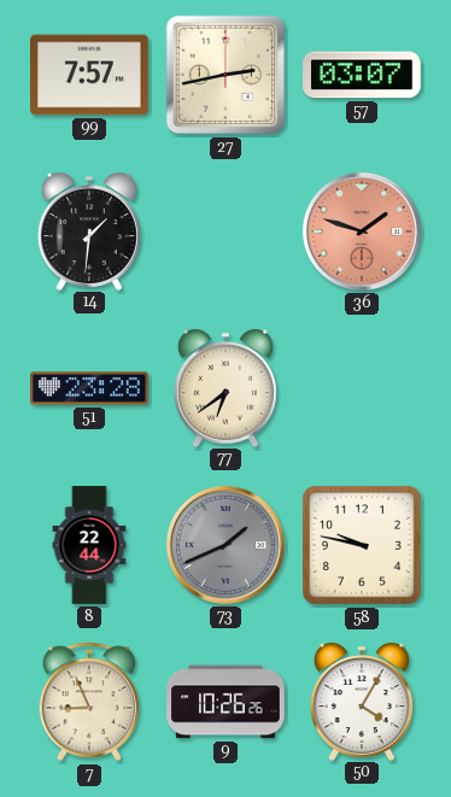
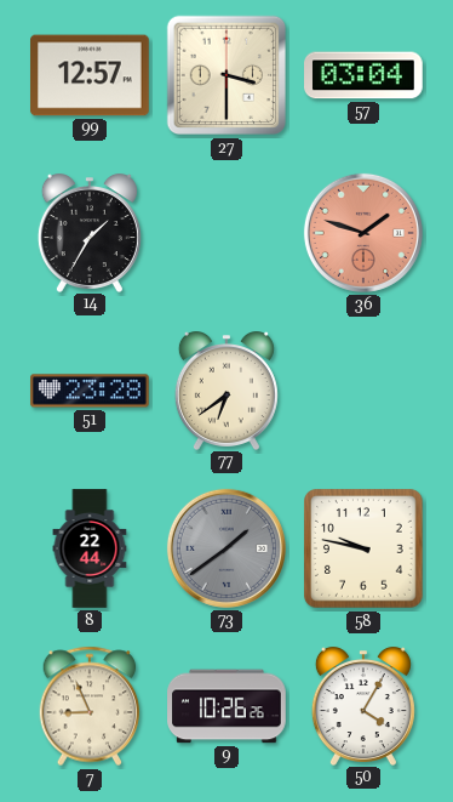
99: 7:57 -> 12:57 (90, 75)
27: 2:43 -> 3:30 (226, 75)
57: 03:07 -> 03:04 (365, 75)
14: 1:31 -> 1:35 (90, 233)
73: 1:41 -> 1:39 (226, 548)
